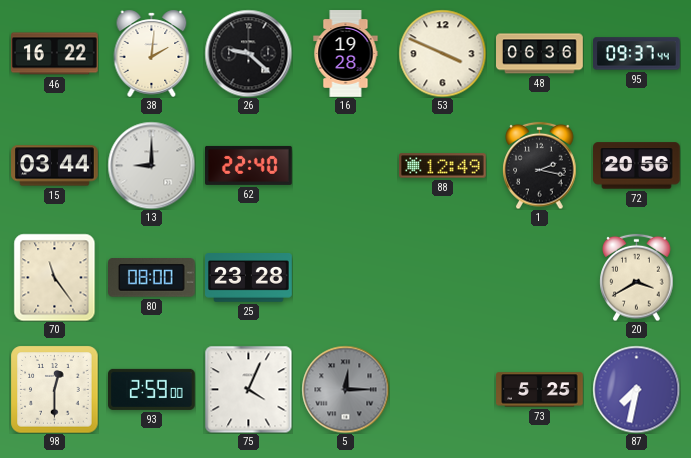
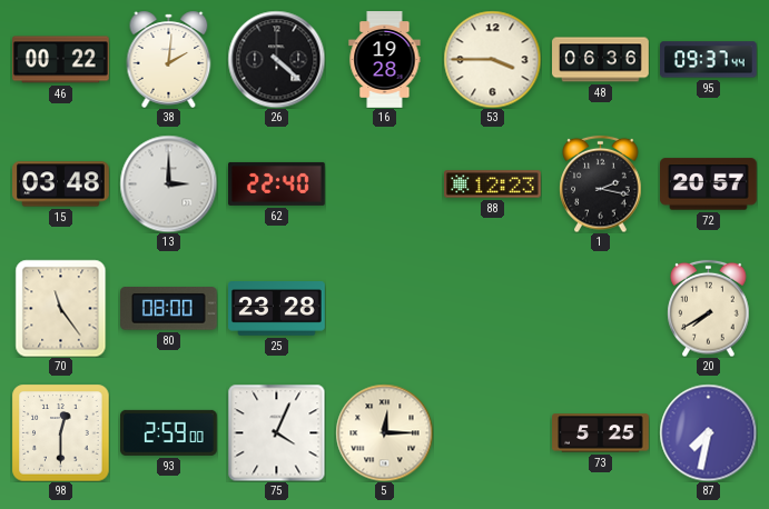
46: 16:22 -> 00:22 (61, 60)
26: 9:22 -> 4:22 (276, 59)
53: 3:49 -> 3:45 (492, 59)
15: 03:44 -> 03:48 (61, 184)
13: 9:00 -> 3:00 (168, 183)
88: 12:49 -> 12:23 (493, 184)
72: 20:56 -> 20:57 (709, 184)
20: 3:40 -> 7:40 (709, 308)
5 dial: grey -> cream (384, 432)
